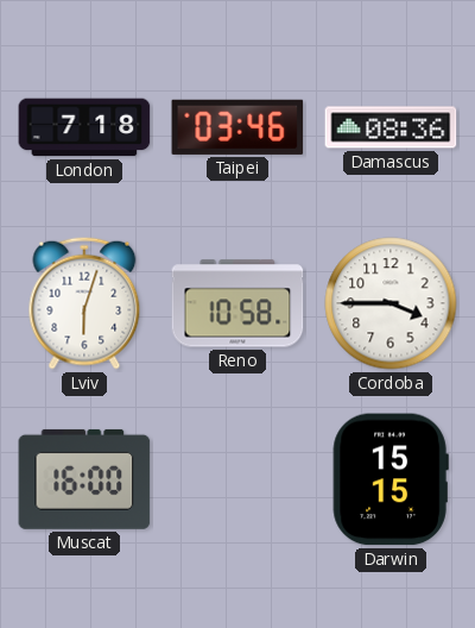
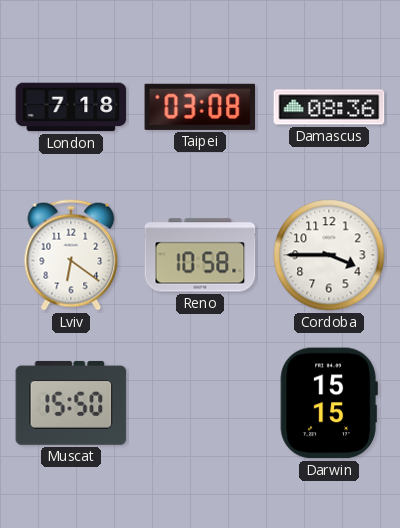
Taipei: 03:46 -> 03:08 (200, 107)
Lviv: 6:03 -> 6:21 (71, 255)
Muscat: 16:00 -> 15:50 (71, 403)
